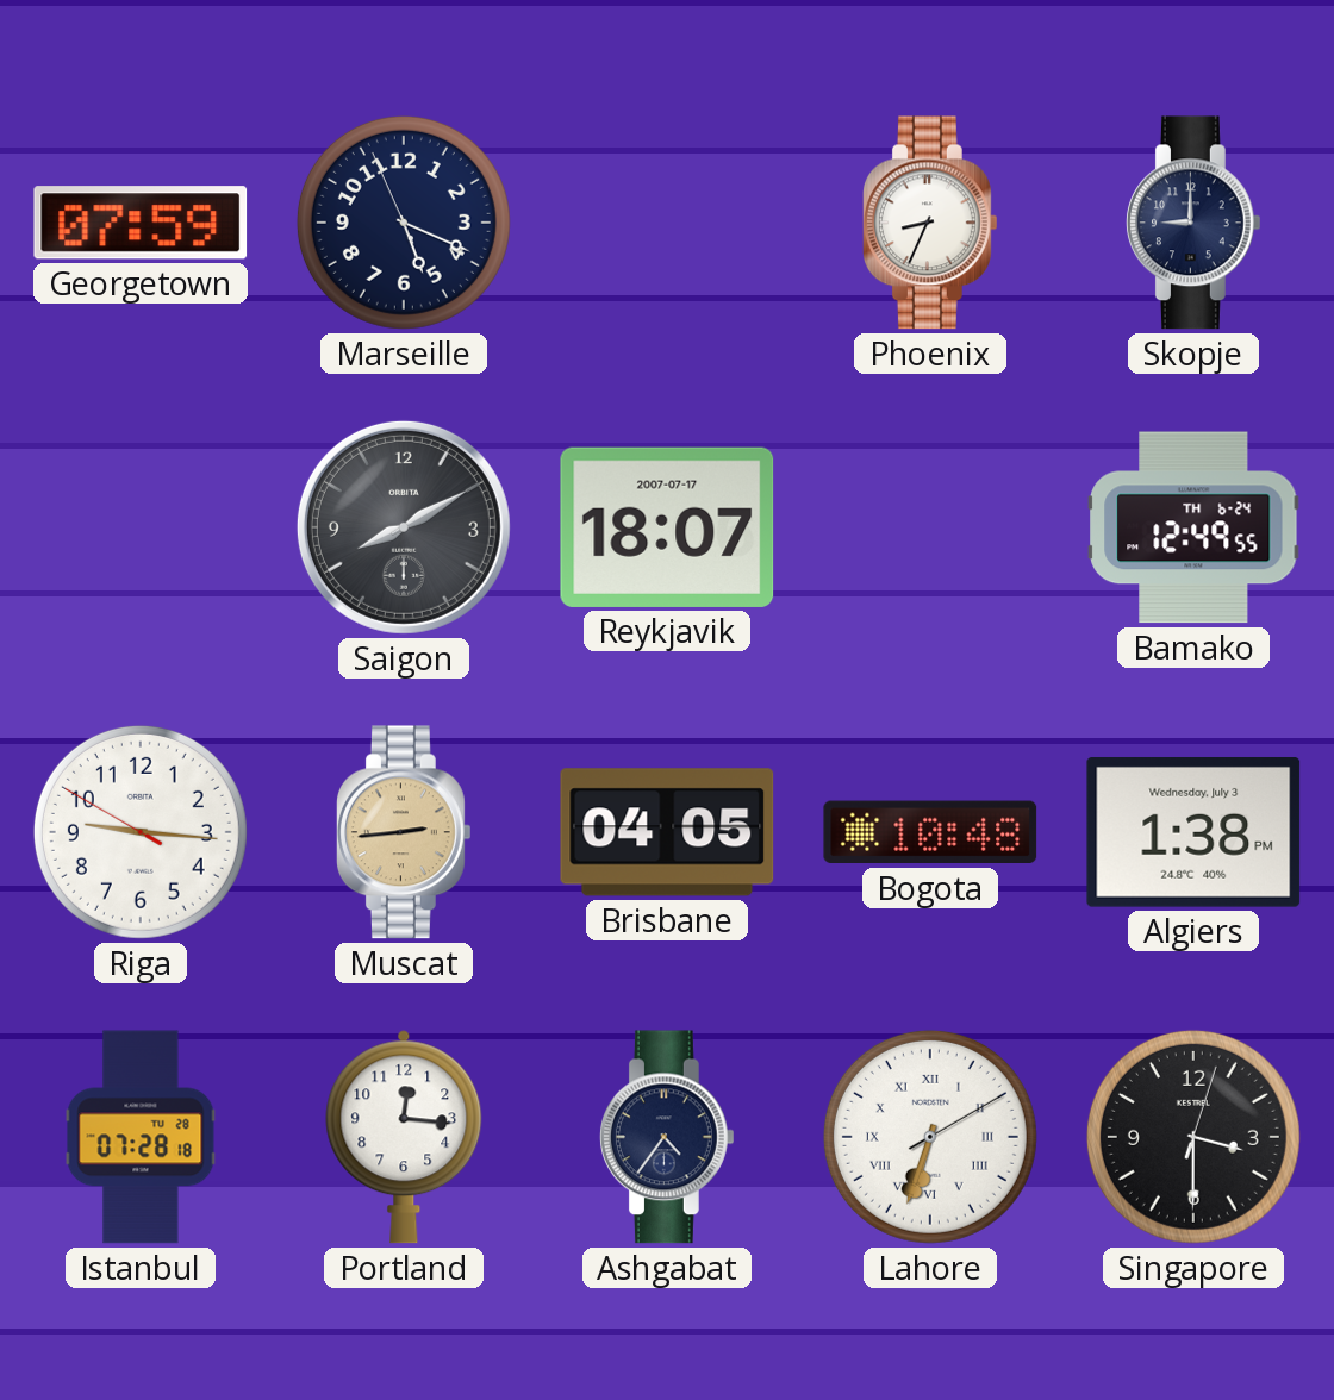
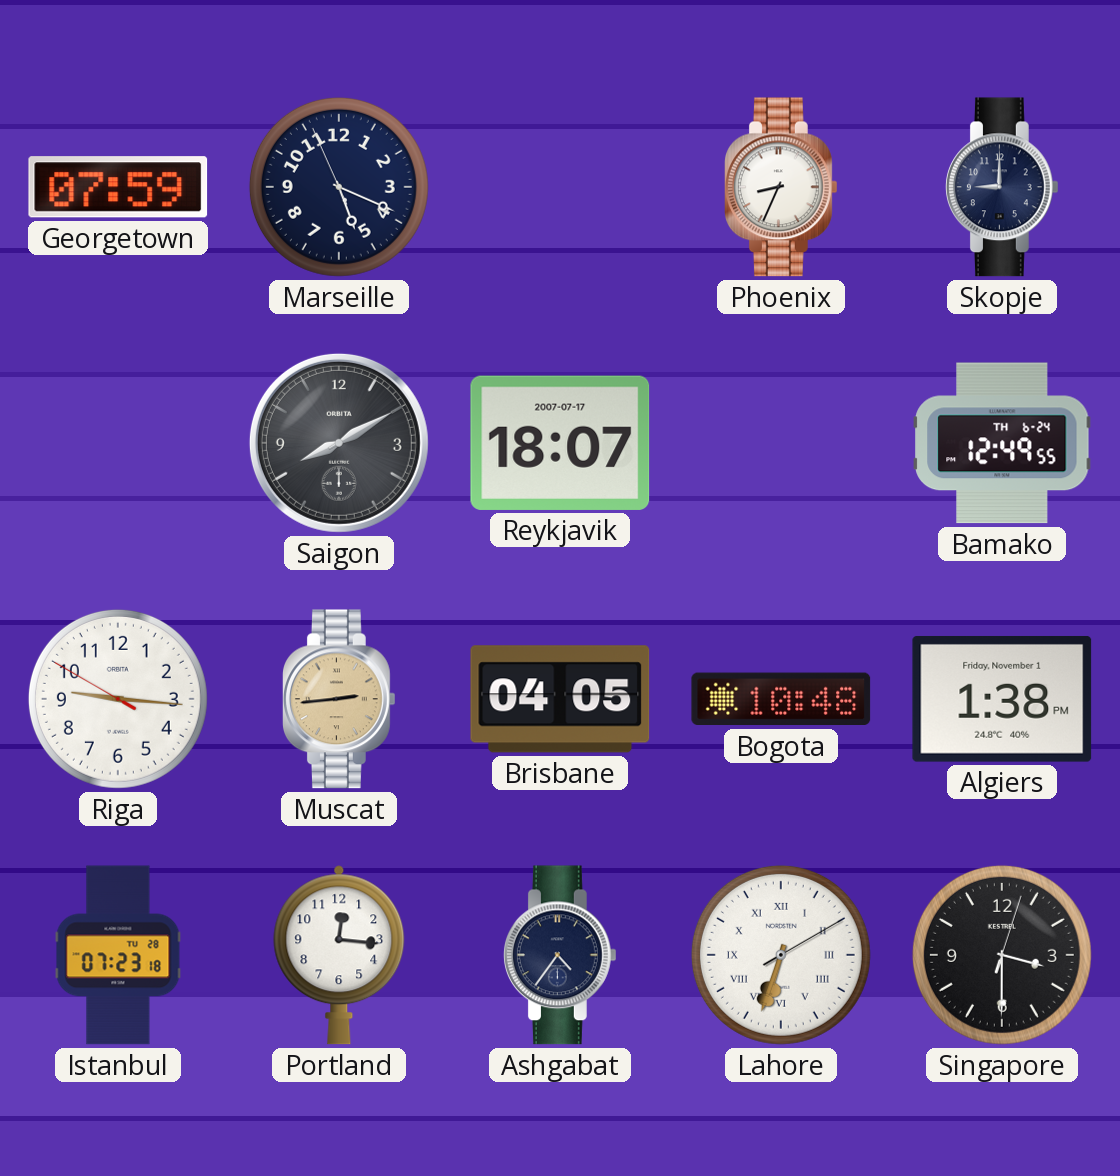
Algiers date: Wednesday, July 3 -> Friday, November 1 (1002, 699)
Istanbul: 07:28 -> 07:23 (118, 955)
